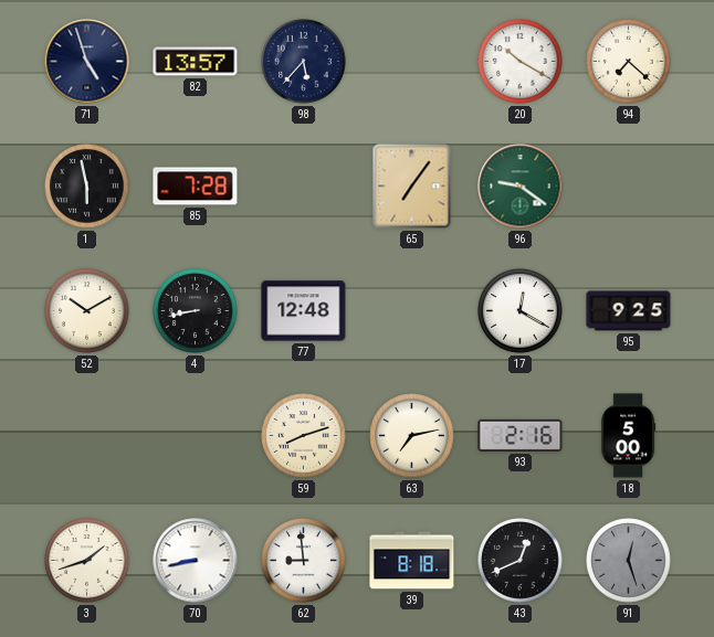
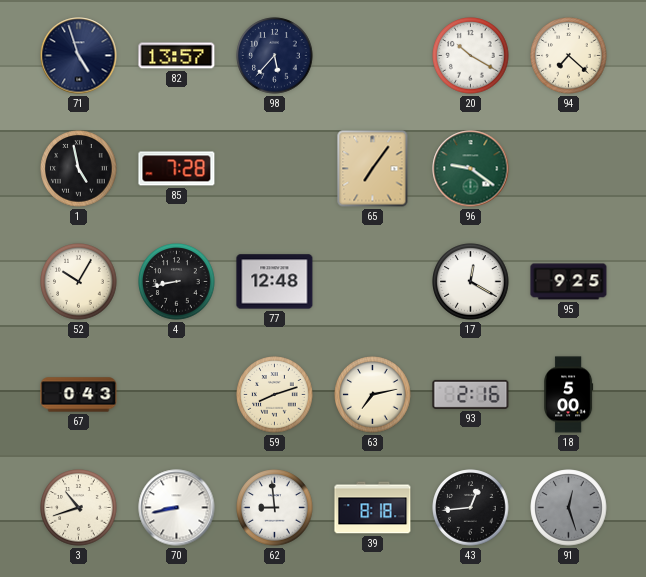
1: 5:58 -> 4:58 (79, 169)
52: 10:10 -> 10:05 (79, 282)
67: none -> 0:43 (79, 395)
3: 1:42 -> 10:42 (79, 508)
43: 12:41 -> 12:44 (471, 508)
